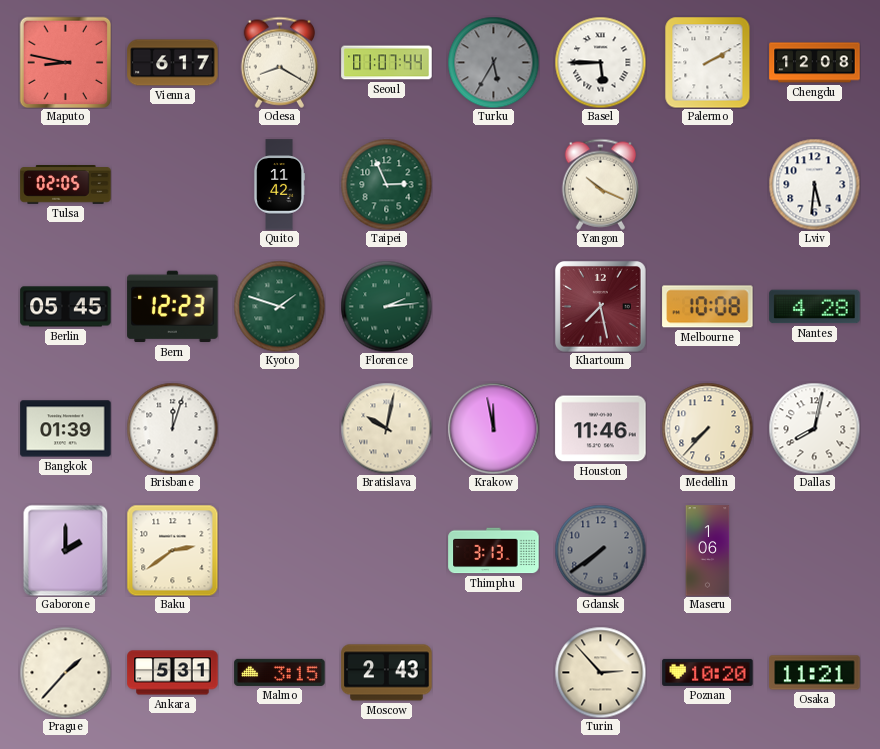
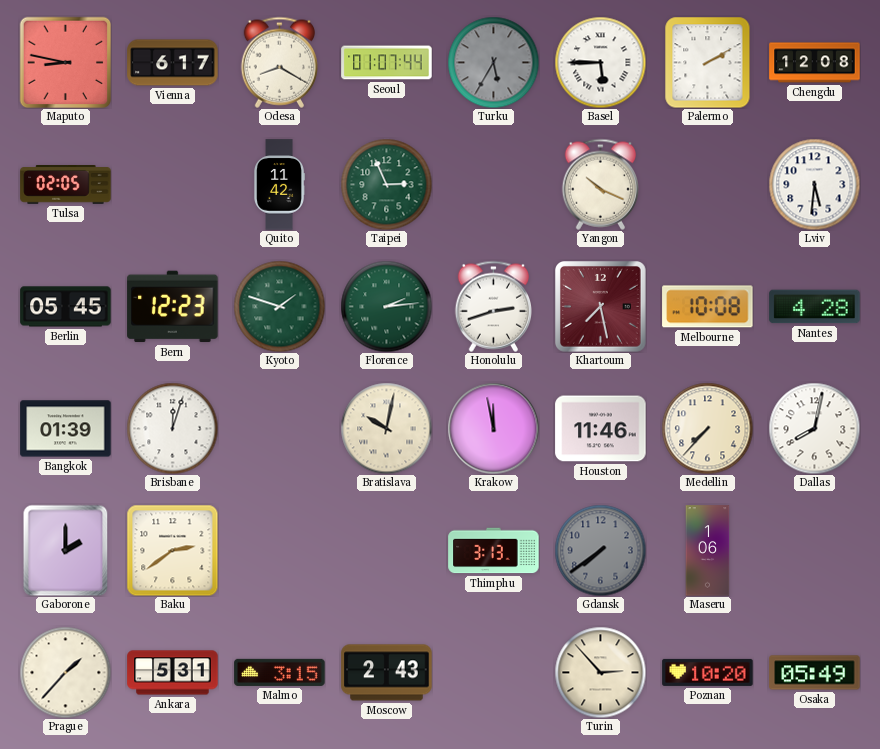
Honolulu: none -> 2:42 (493, 306)
Osaka: 11:21 -> 05:49 (815, 673)
